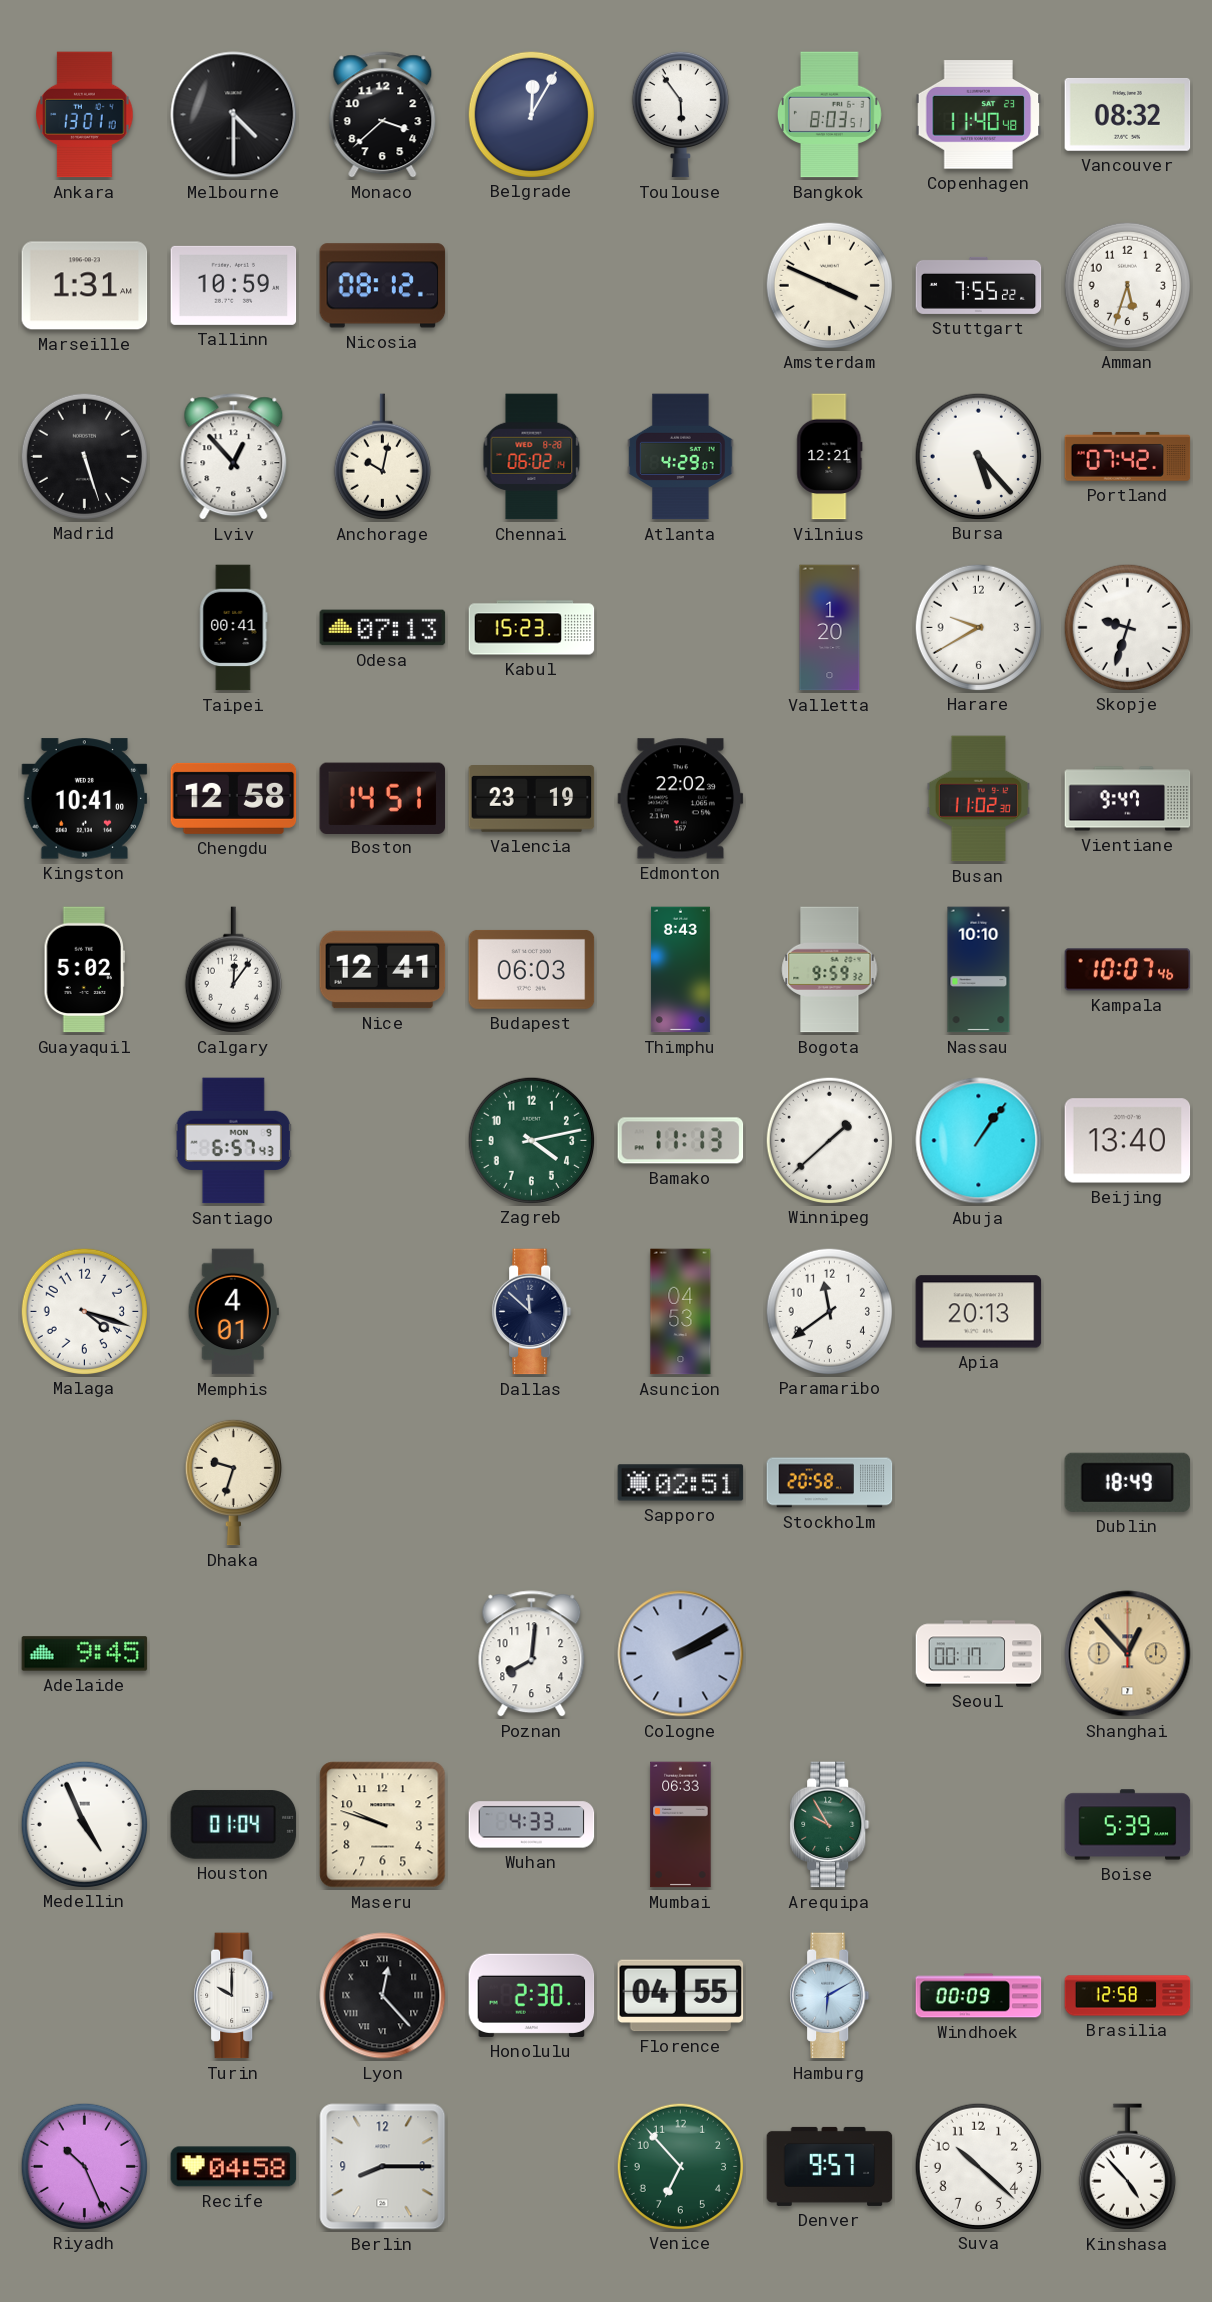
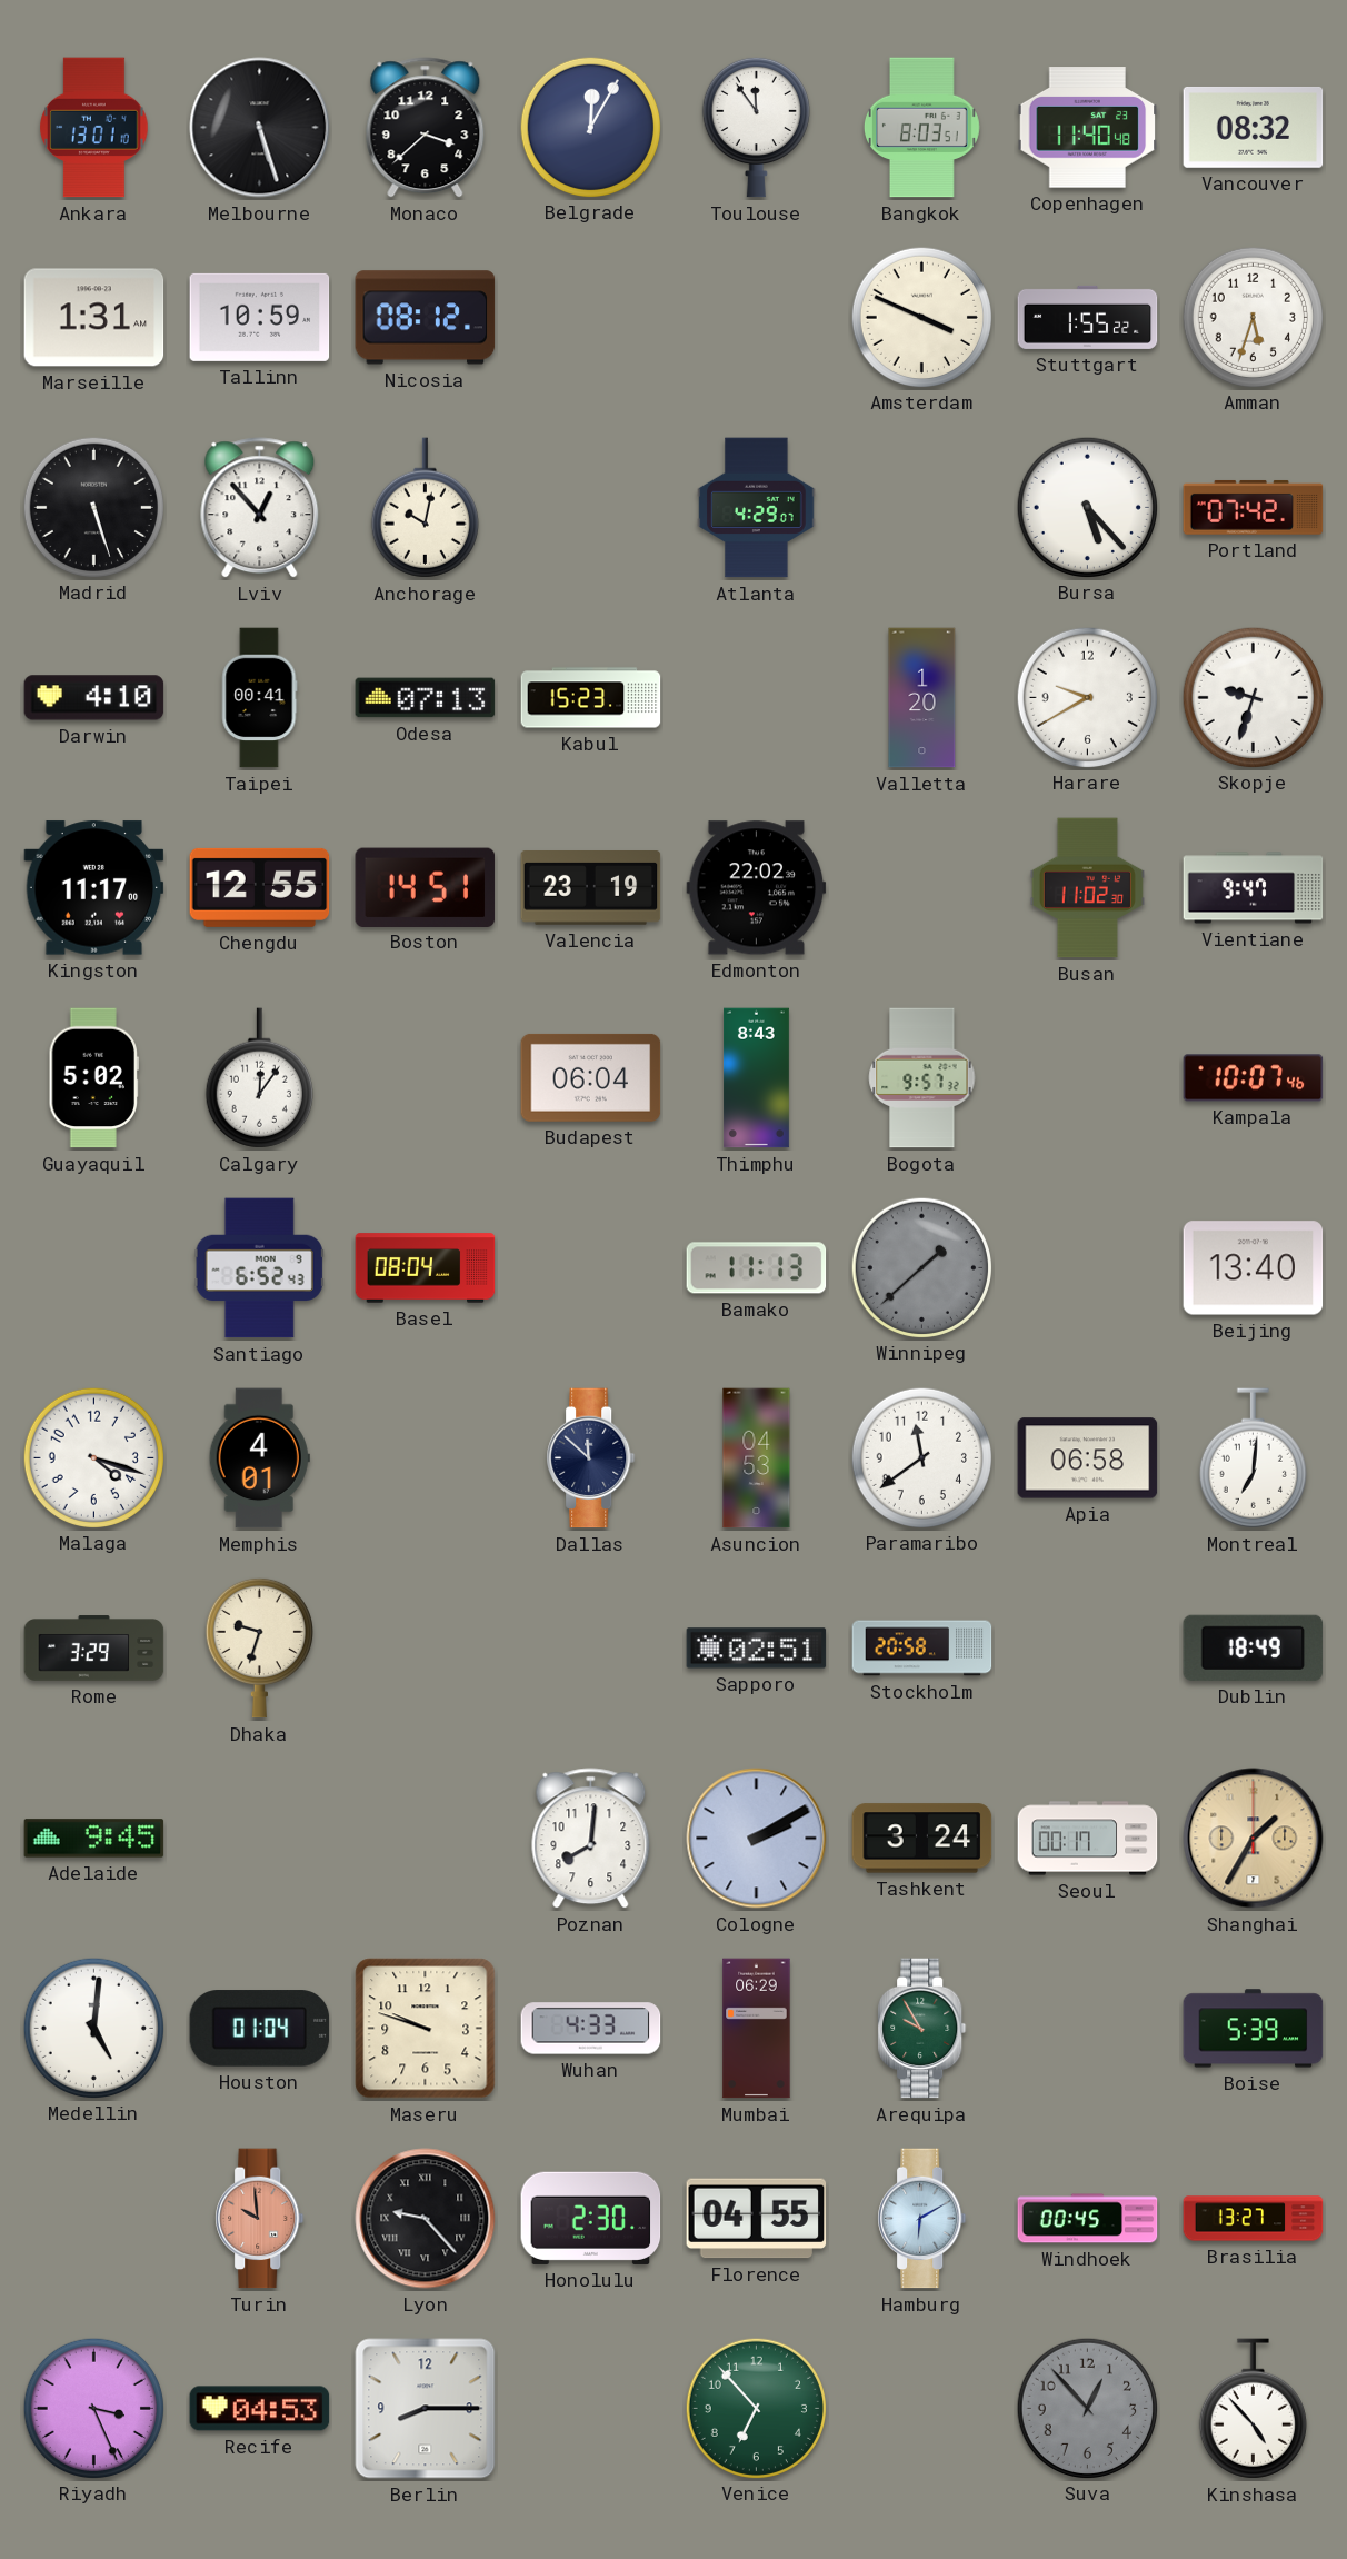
Melbourne: 4:30 -> 5:27 (260, 128)
Toulouse: 5:54 -> 11:54 (756, 127)
Stuttgart: 7:55 -> 1:55 (1088, 317)
Chennai: 06:02 -> none (532, 457)
Vilnius: 12:21 -> none (830, 457)
Darwin: none -> 4:10 (94, 698)
Kingston: 10:41 -> 11:17 (94, 888)
Chengdu: 12:58 -> 12:55 (260, 887)
Nice: 12:41 -> none (383, 970)
Budapest: 06:03 -> 06:04 (591, 1077)
Bogota: 9:59 -> 9:57 (922, 1078)
Nassau: 10:10 -> none (979, 970)
Santiago: 6:57 -> 6:52 (259, 1268)
Basel: none -> 08:04 (426, 1268)
Zagreb: 4:13 -> none (531, 1140)
Winnipeg dial: white -> grey (921, 1267)
Abuja: 1:06 -> none (979, 1141)
Apia: 20:13 -> 06:58 (1088, 1458)
Montreal: none -> 7:01 (1253, 1458)
Rome: none -> 3:29 (94, 1649)
Tashkent: none -> 3:24 (922, 1839)
Shanghai: 12:53 -> 1:35 (1254, 1839)
Medellin: 4:56 -> 5:01 (93, 2028)
Mumbai: 06:33 -> 06:29 (757, 2029)
Turin: 10:00 -> 9:59 (260, 2219)
Turin dial: white -> salmon (260, 2219)
Lyon: 12:23 -> 9:23 (426, 2219)
Windhoek: 00:09 -> 00:45 (1088, 2219)
Brasilia: 12:58 -> 13:27 (1254, 2219)
Riyadh: 10:26 -> 3:26 (93, 2408)
Recife: 04:58 -> 04:53 (260, 2409)
Denver: 9:57 -> none (830, 2166)
Suva: 10:22 -> 12:53 (1087, 2408)
Suva dial: white -> grey (1087, 2408)
